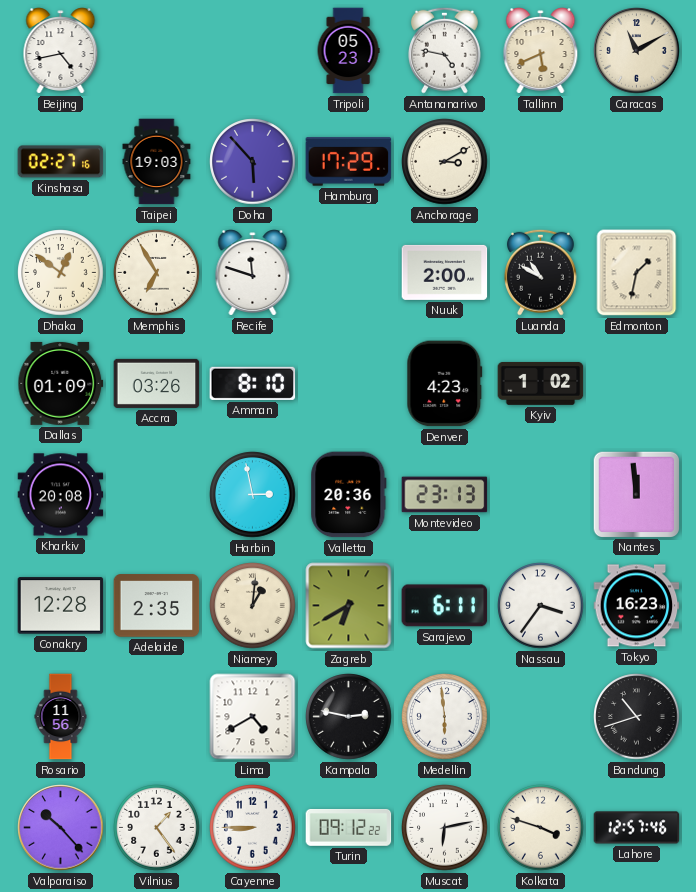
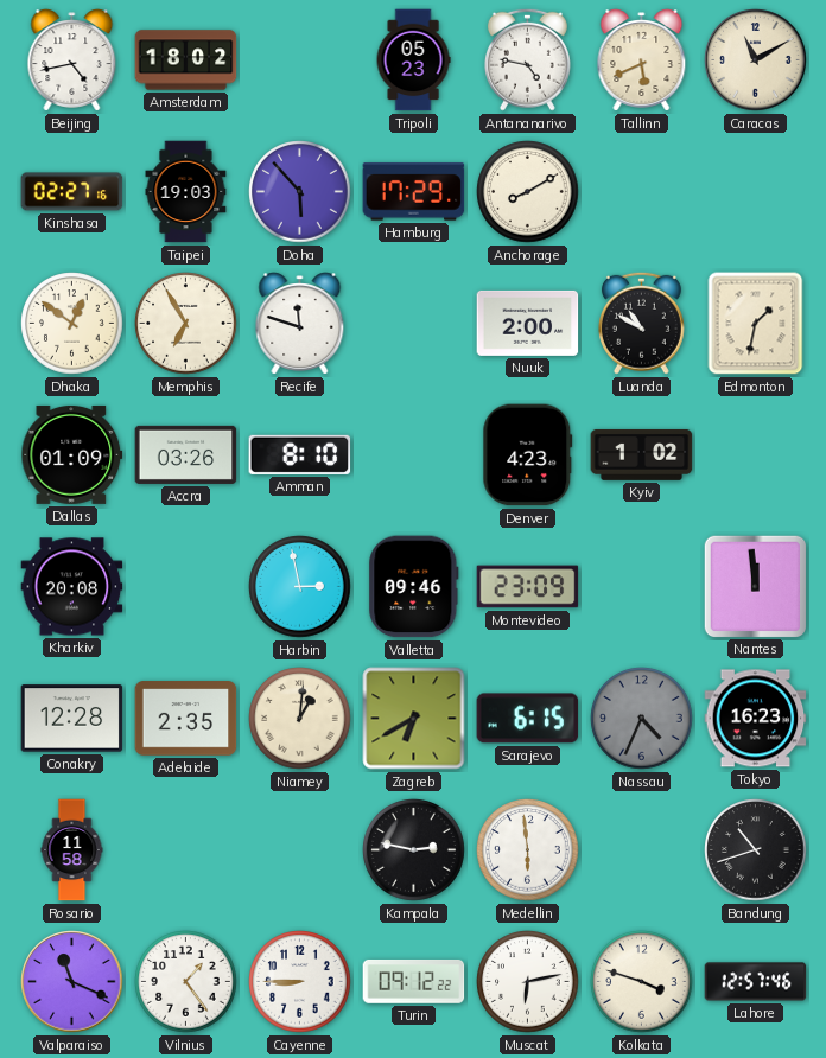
Amsterdam: none -> 18:02 (186, 60)
Anchorage: 3:10 -> 8:10 (528, 192)
Valletta: 20:36 -> 09:46 (414, 587)
Montevideo: 23:13 -> 23:09 (528, 587)
Sarajevo: 6:11 -> 6:15 (528, 719)
Nassau: 3:36 -> 4:34 (642, 719)
Nassau dial: white -> grey (642, 719)
Rosario: 11:56 -> 11:58 (72, 850)
Lima: 4:40 -> none (253, 717)
Valparaiso: 10:23 -> 11:19 (72, 982)
